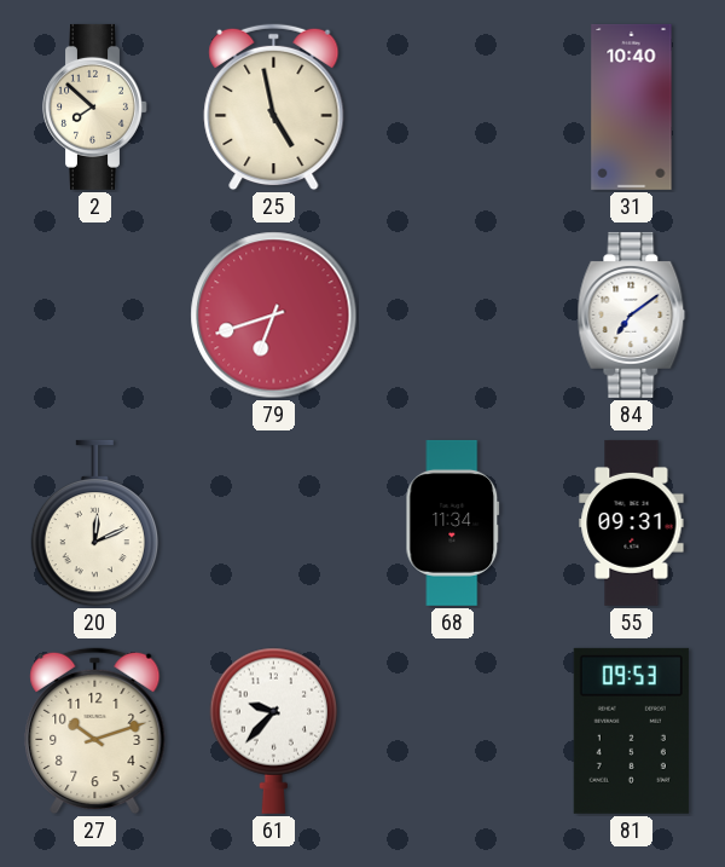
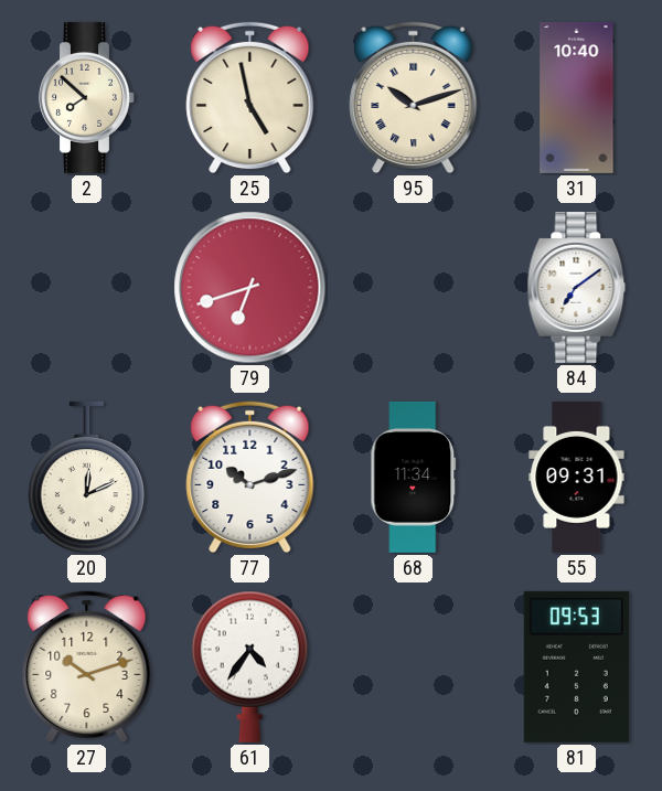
95: none -> 10:12 (414, 98)
77: none -> 10:12 (250, 478)
61: 9:37 -> 4:36 (249, 666)
